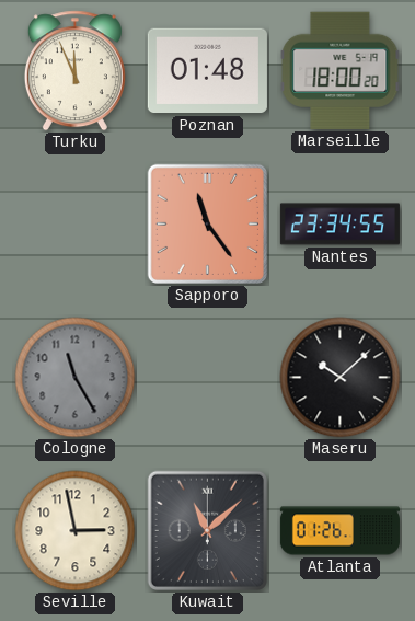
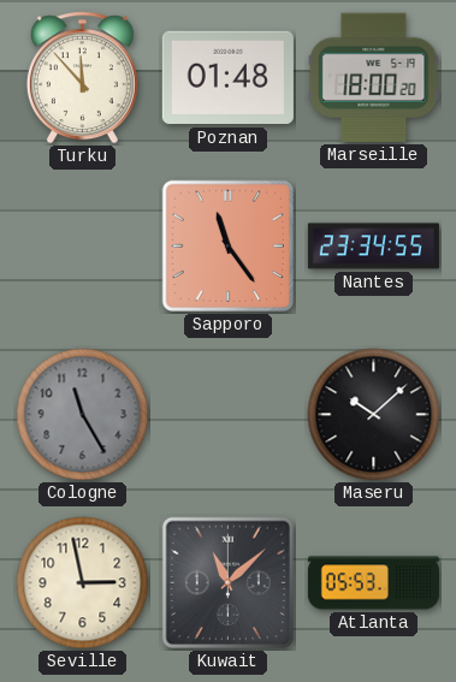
Turku: 11:56 -> 11:53 (82, 78)
Atlanta: 01:26 -> 05:53 (373, 583)
